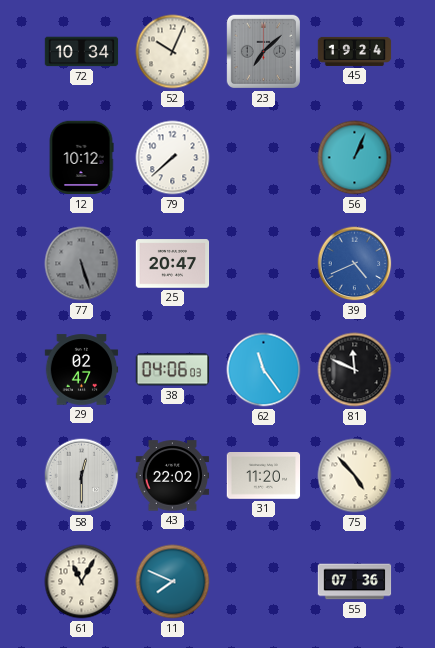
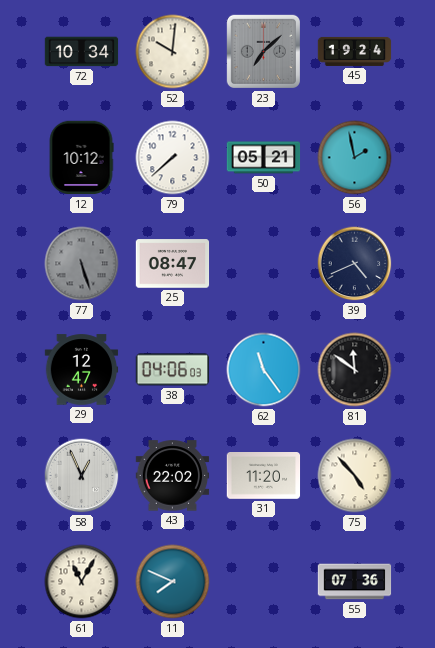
52: 10:04 -> 10:01 (173, 52)
50: none -> 05:21 (264, 158)
56: 1:04 -> 1:58 (355, 158)
25: 20:47 -> 08:47 (173, 264)
39 dial: blue -> navy (355, 264)
29: 02:47 -> 12:47 (82, 370)
81: 11:49 -> 11:51 (355, 370)
58: 12:30 -> 12:56 (82, 476)
